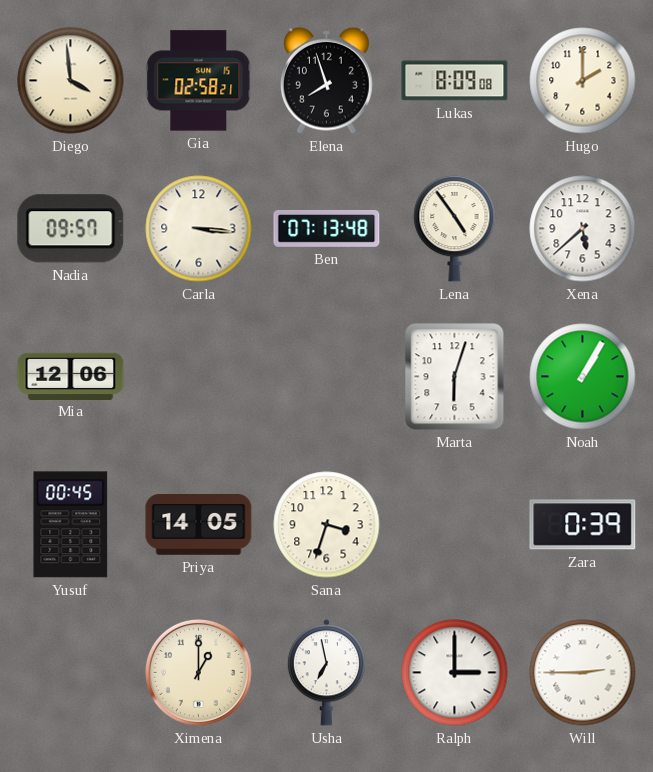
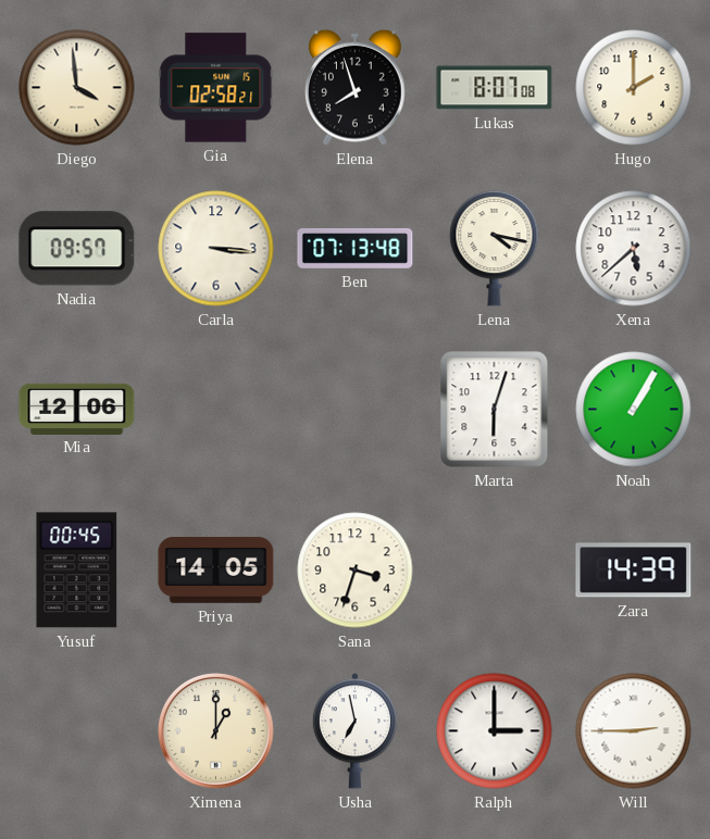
Lukas: 8:09 -> 8:07 (495, 88)
Lena: 4:54 -> 4:17 (495, 248)
Zara: 0:39 -> 14:39 (634, 571)
